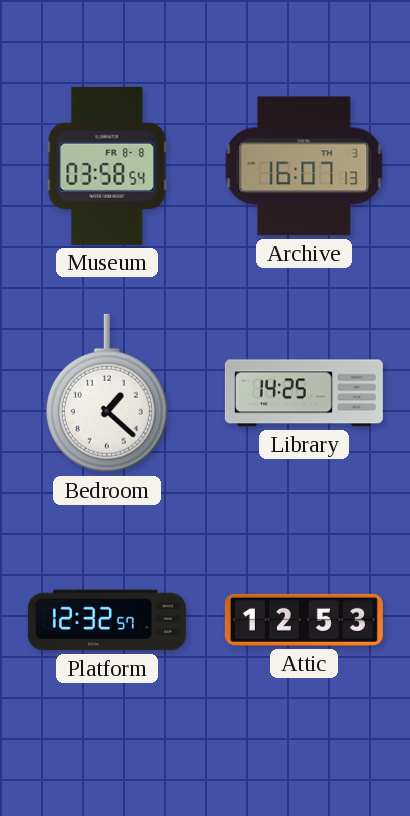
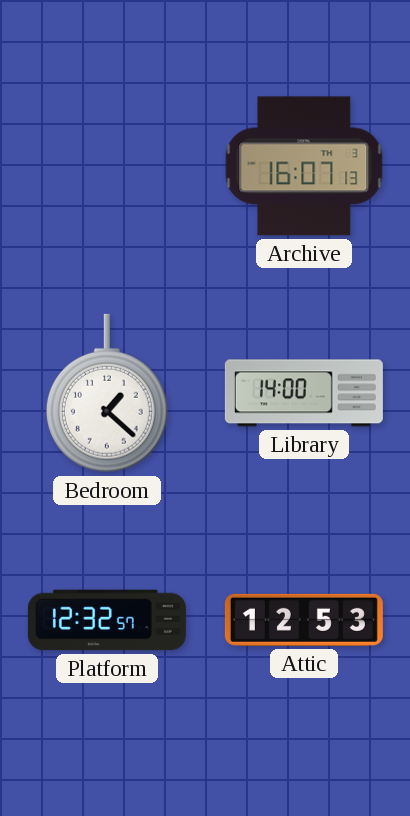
Museum: 03:58 -> none (107, 166)
Library: 14:25 -> 14:00 (304, 393)
